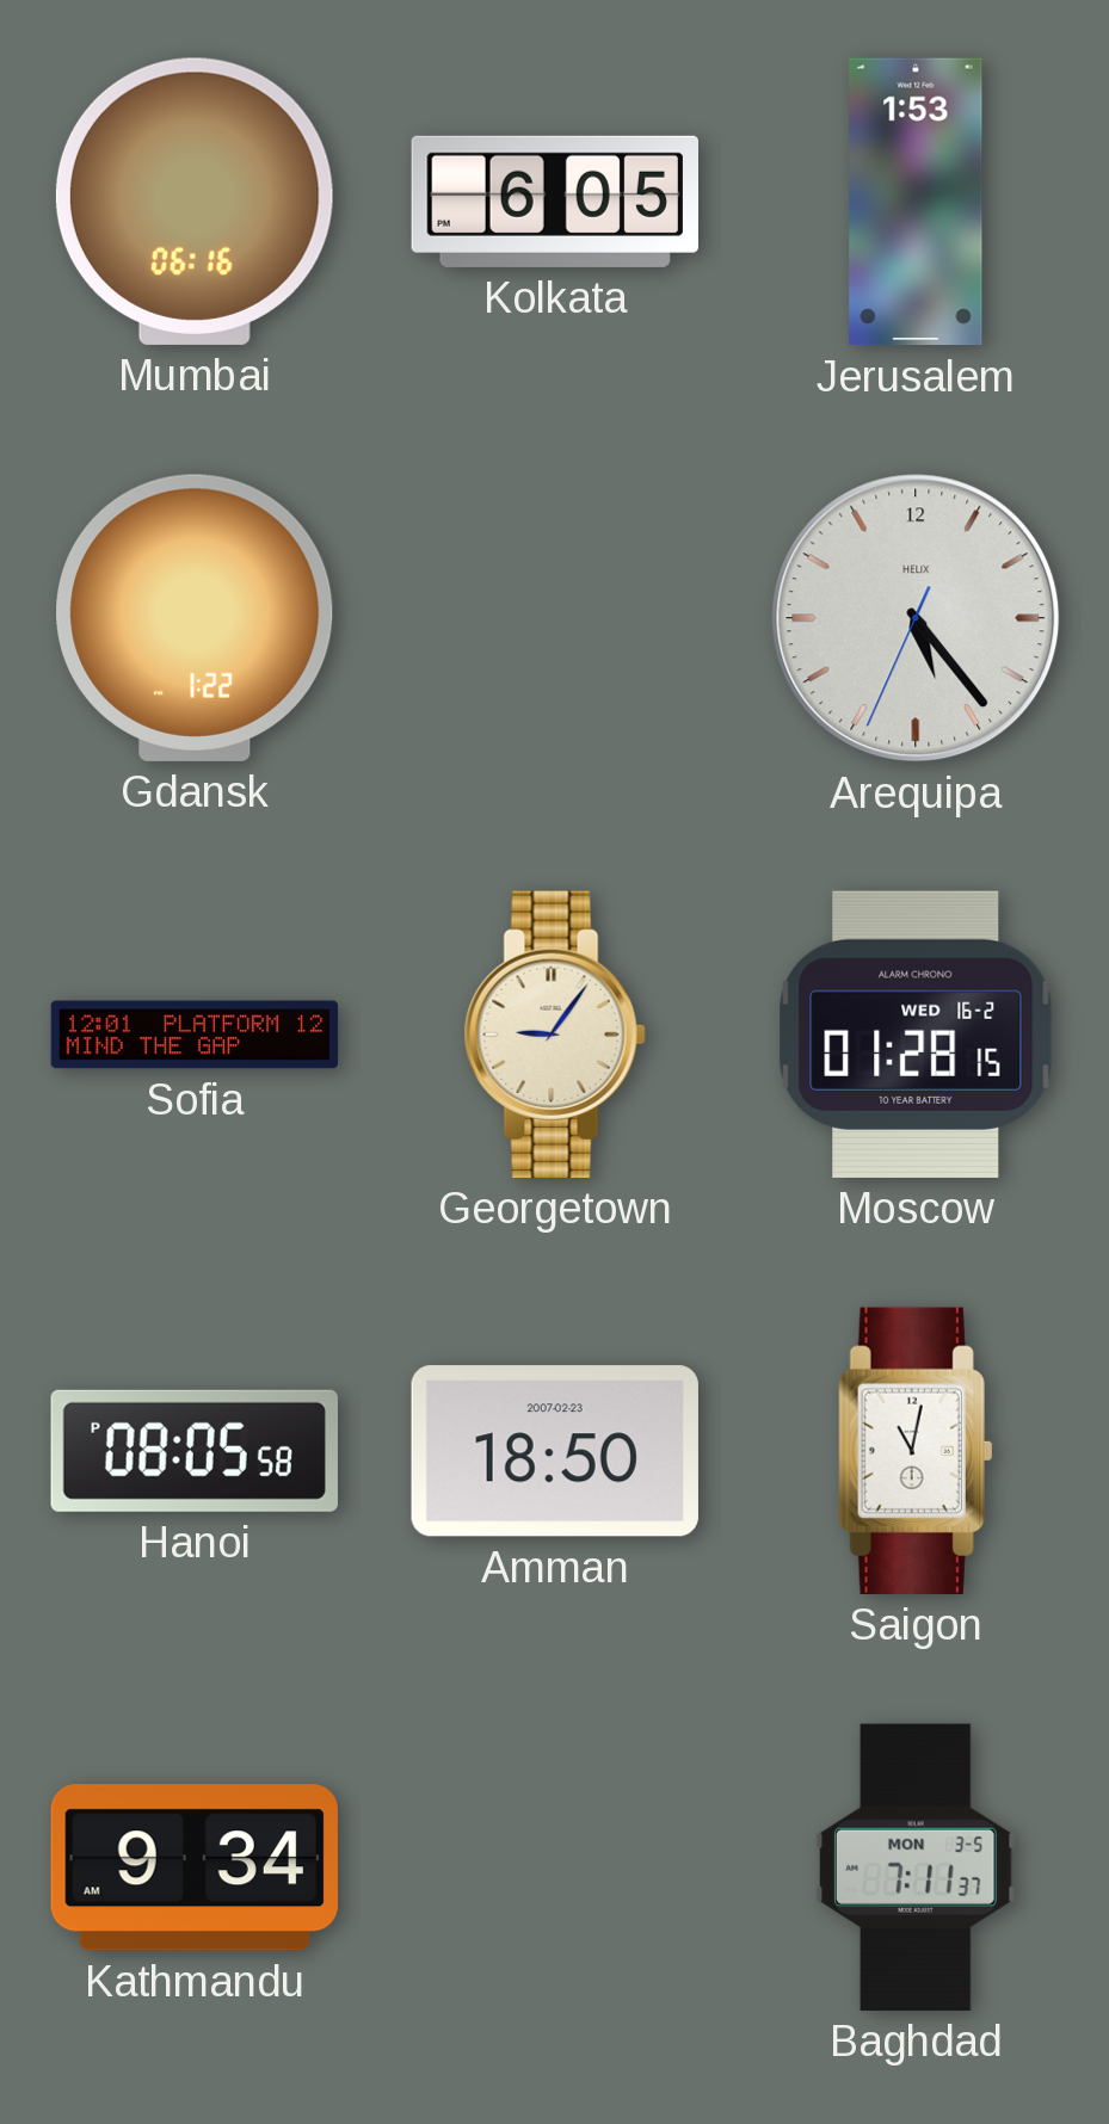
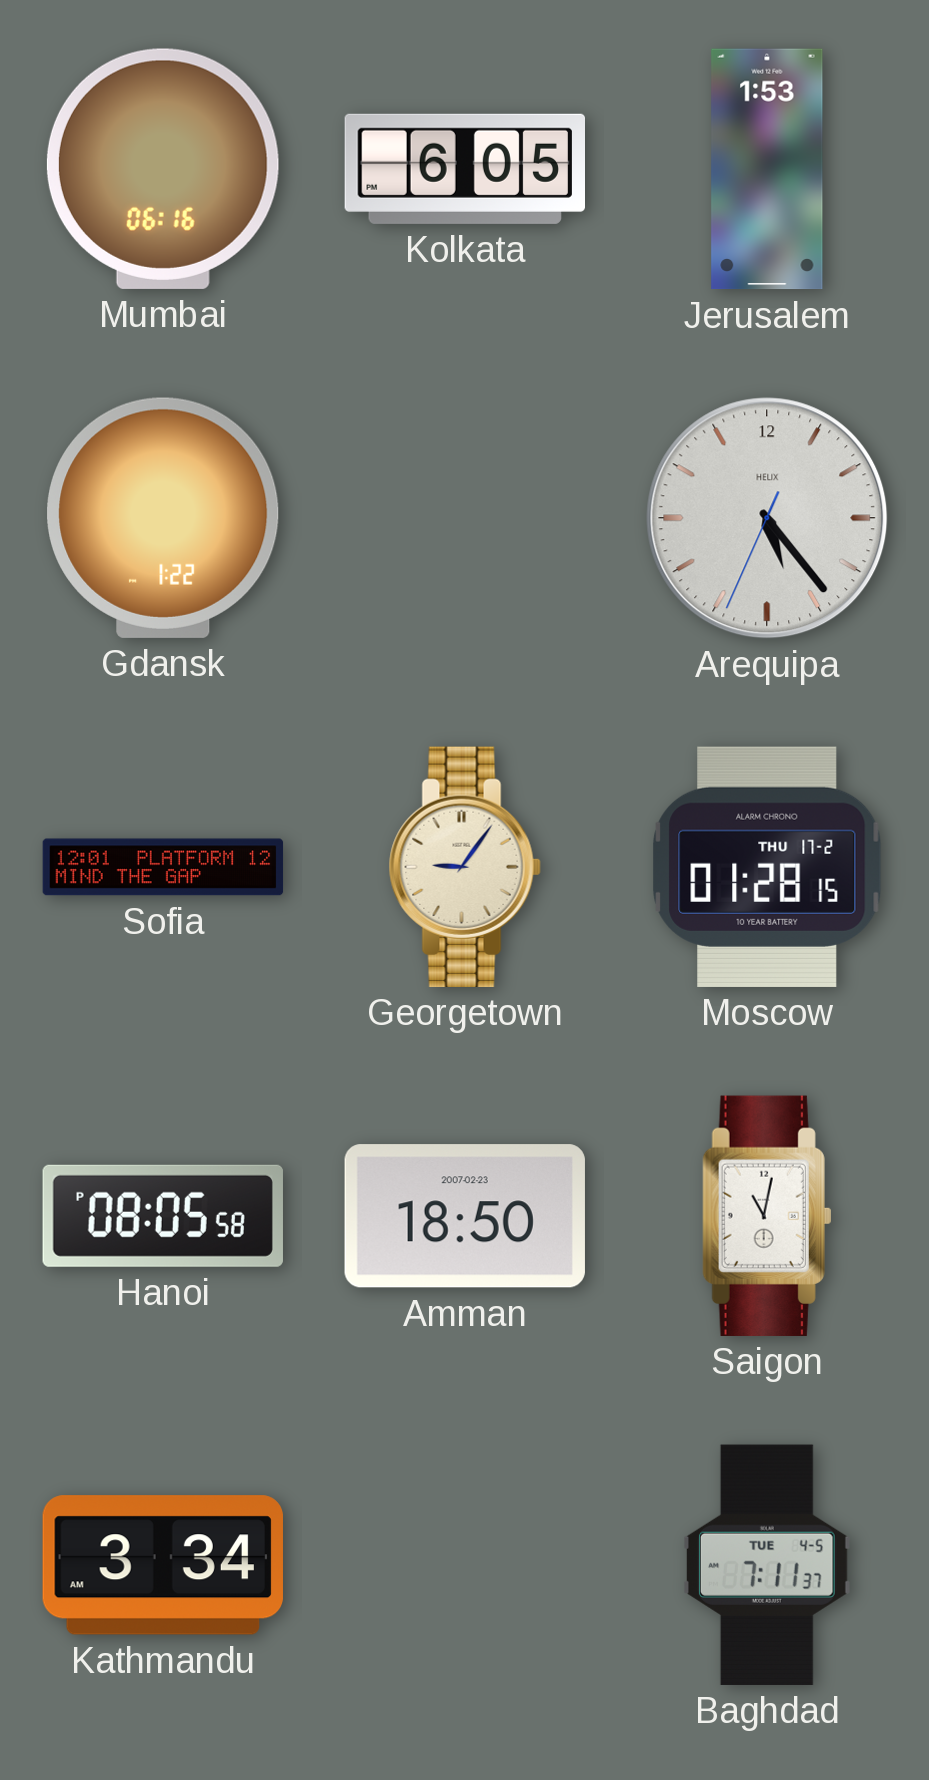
Moscow date: WED 16-2 -> THU 17-2 (767, 867)
Kathmandu: 9:34 -> 3:34 (163, 1565)
Baghdad date: MON 3-5 -> TUE 4-5 (768, 1565)
